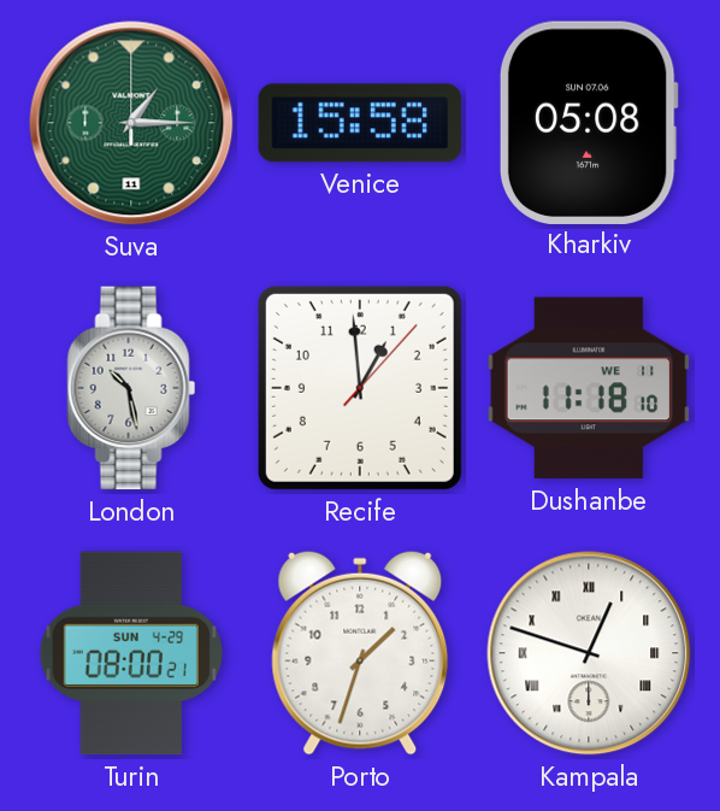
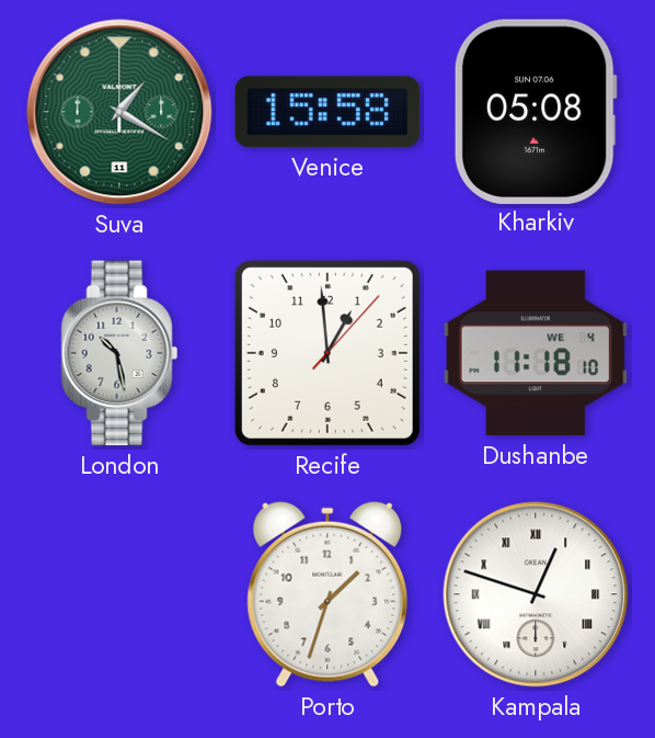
Suva: 1:15 -> 1:20 (119, 112)
Dushanbe date: WE 11 -> WE 4 (536, 353)
Turin: 08:00 -> none (131, 653)
